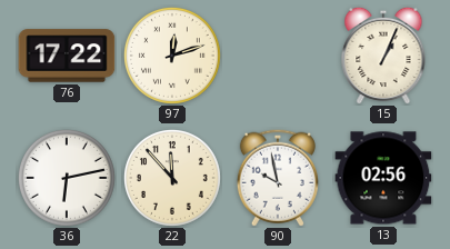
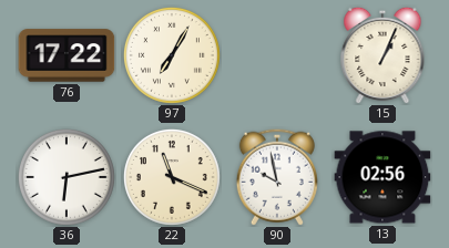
97: 12:12 -> 7:05 (172, 55)
22: 11:53 -> 11:19 (172, 177)
